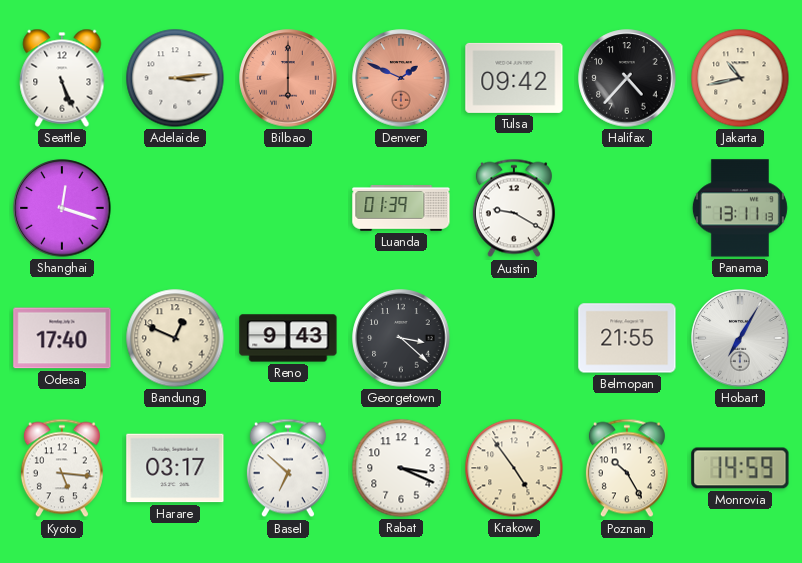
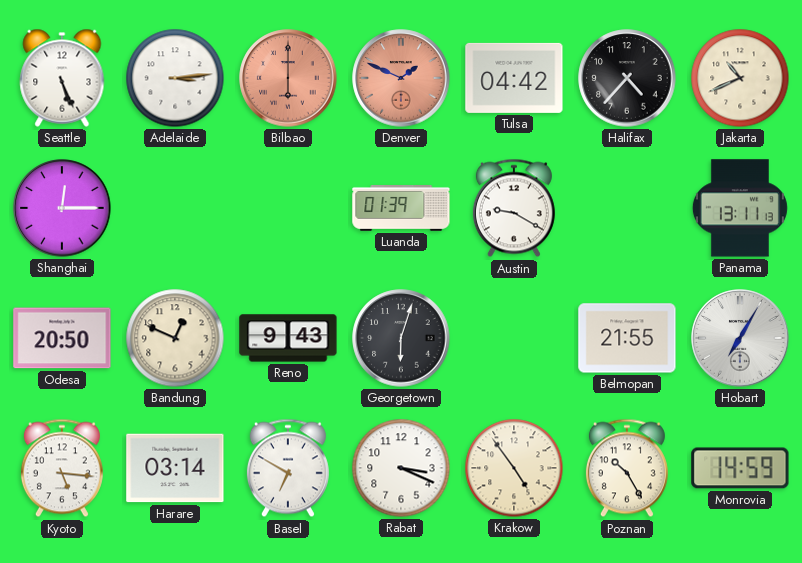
Tulsa: 09:42 -> 04:42 (514, 78)
Jakarta: 10:43 -> 10:41 (740, 78)
Shanghai: 12:18 -> 12:15 (62, 208)
Odesa: 17:40 -> 20:50 (62, 338)
Georgetown: 3:22 -> 6:03 (401, 338)
Harare: 03:17 -> 03:14 (175, 468)
Basel: 6:52 -> 6:50 (288, 468)
